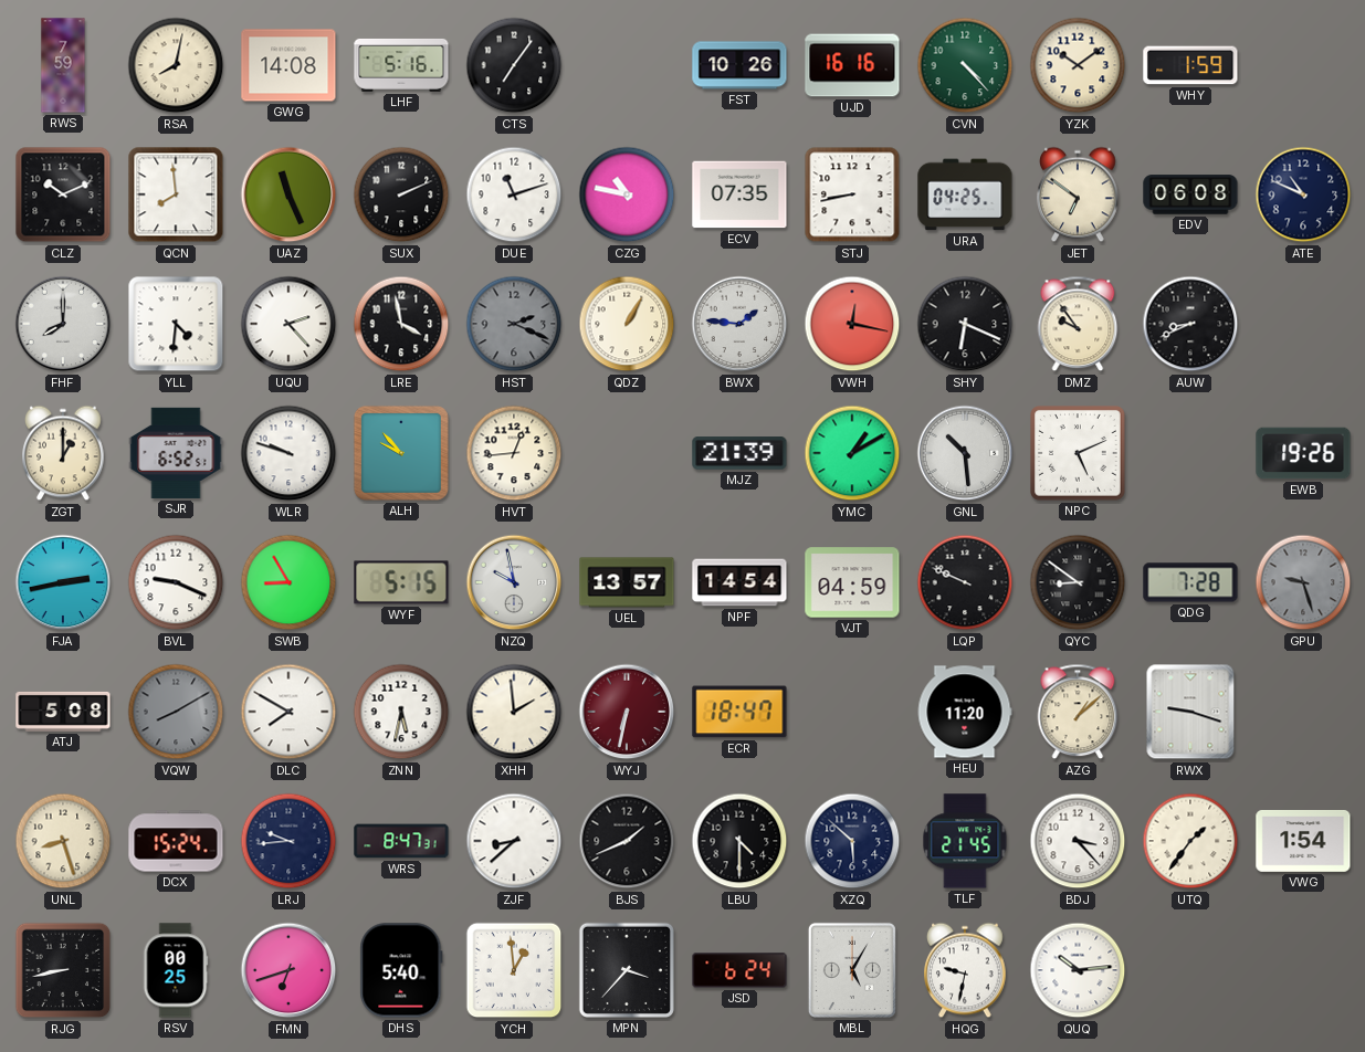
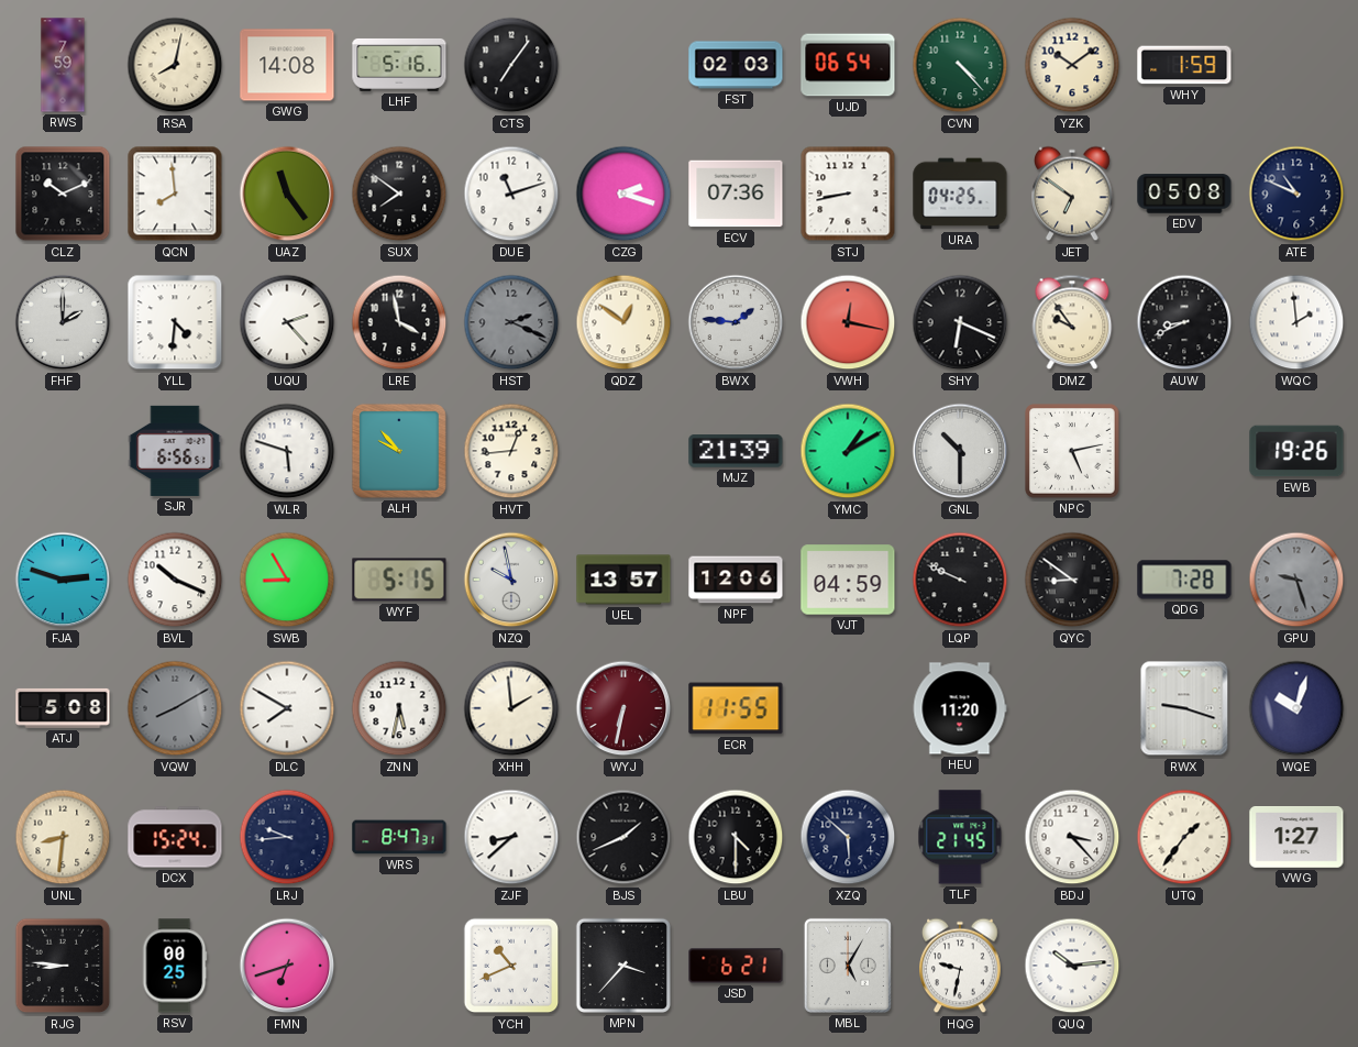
FST: 10:26 -> 02:03 (736, 65)
UJD: 16:16 -> 06:54 (848, 65)
UAZ: 11:26 -> 11:24 (287, 194)
SUX: 2:11 -> 7:51 (399, 194)
CZG: 10:47 -> 2:18 (623, 194)
ECV: 07:35 -> 07:36 (736, 194)
EDV: 06:08 -> 05:08 (1184, 194)
FHF: 8:00 -> 2:00 (63, 322)
QDZ: 1:05 -> 12:51 (623, 322)
WQC: none -> 1:59 (1296, 322)
ZGT: 1:00 -> none (63, 453)
SJR: 6:52 -> 6:56 (175, 451)
WLR: 9:48 -> 5:48 (287, 451)
GNL: 10:29 -> 10:30 (960, 451)
NPC: 5:11 -> 5:13 (1072, 451)
FJA: 2:43 -> 2:48 (63, 580)
BVL: 9:19 -> 10:19 (175, 580)
NPF: 14:54 -> 12:06 (736, 580)
ECR: 18:47 -> 11:55 (736, 708)
AZG: 1:08 -> none (1078, 712)
WQE: none -> 10:03 (1296, 708)
UNL: 8:27 -> 8:31 (63, 837)
VWG: 1:54 -> 1:27 (1296, 838)
RJG: 8:43 -> 8:46 (63, 966)
DHS: 5:40 -> none (401, 970)
YCH: 12:59 -> 10:41 (511, 966)
JSD: 6:24 -> 6:21 (736, 966)
